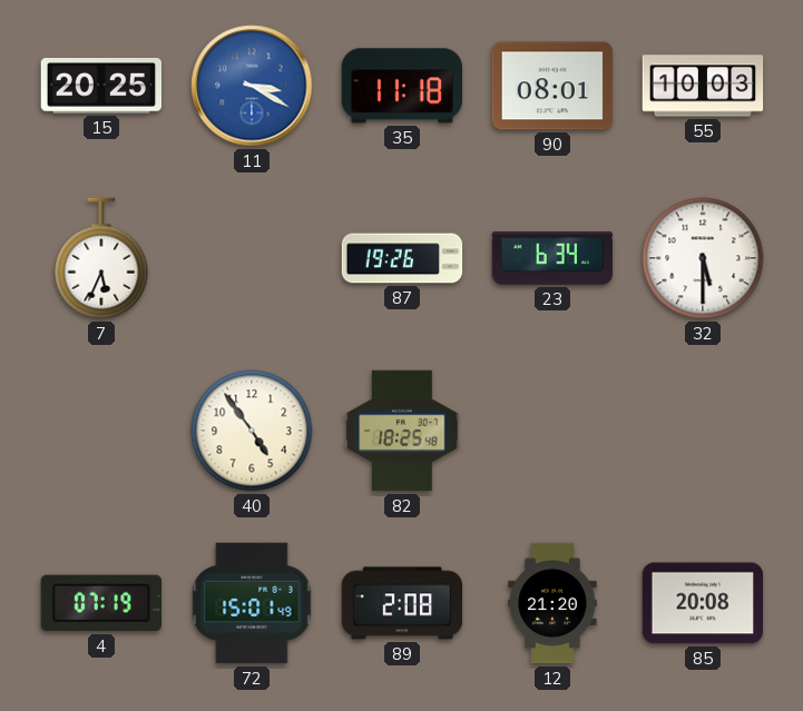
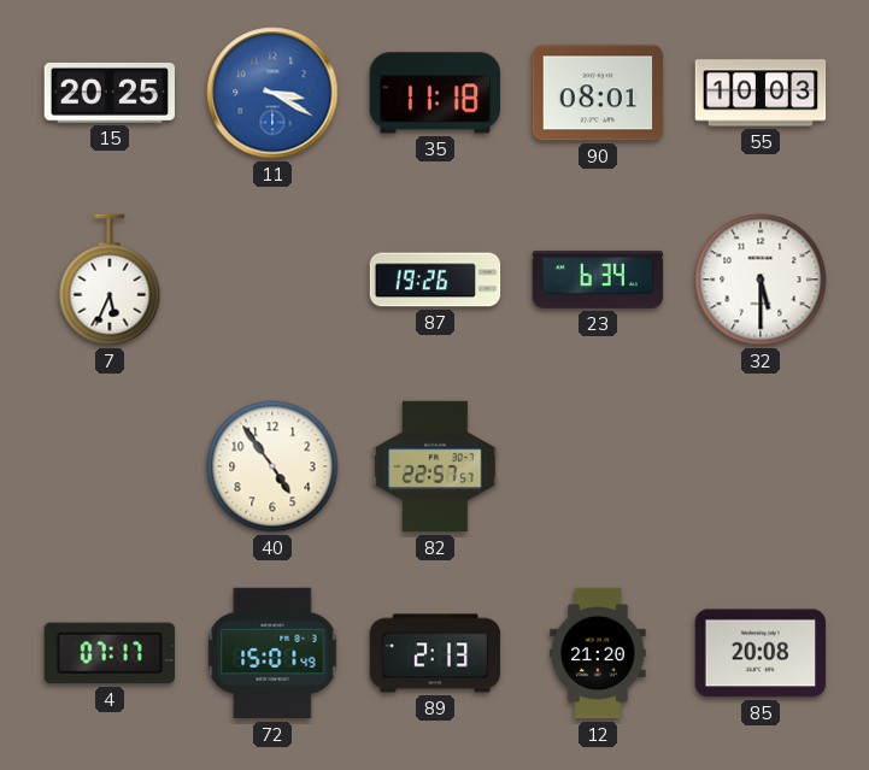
82: 18:25 -> 22:57 (435, 466)
4: 07:19 -> 07:17 (108, 653)
89: 2:08 -> 2:13 (435, 653)
